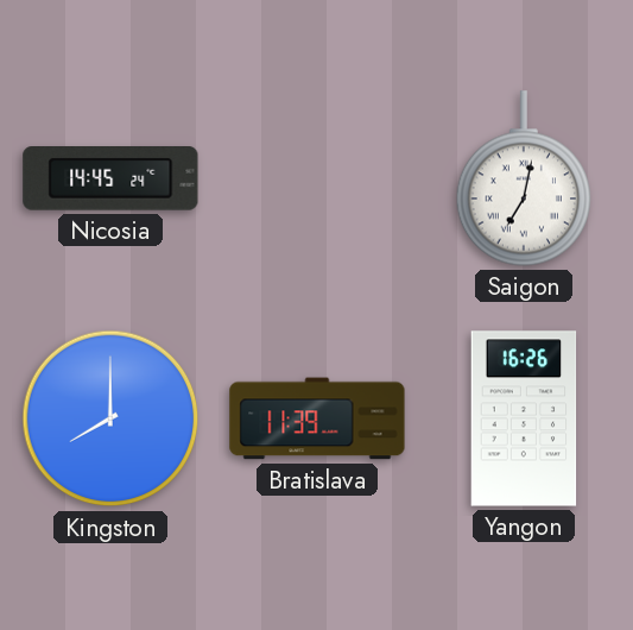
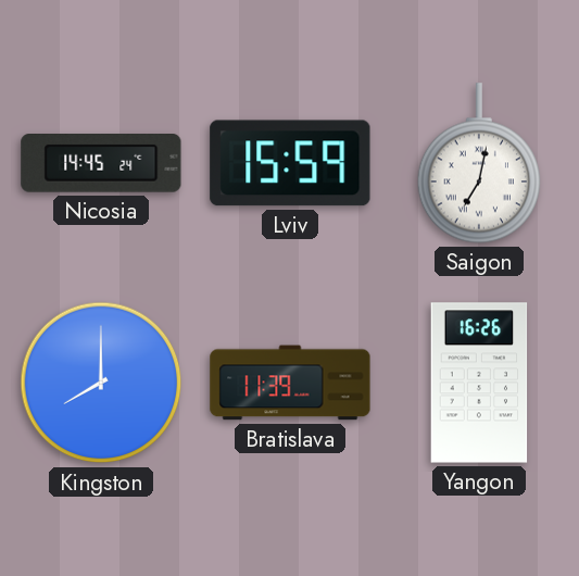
Lviv: none -> 15:59 (290, 163)
